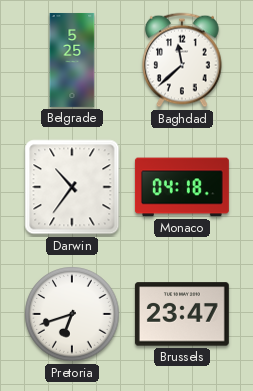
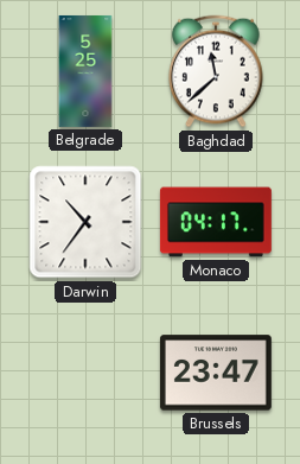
Monaco: 04:18 -> 04:17 (216, 222)
Pretoria: 6:42 -> none (72, 314)
